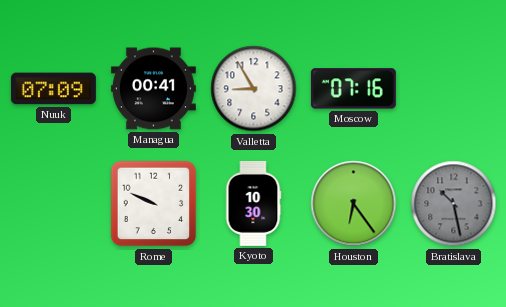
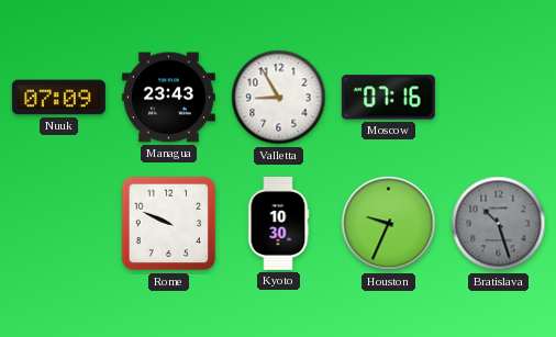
Managua: 00:41 -> 23:43 (168, 98)
Houston: 6:24 -> 9:34 (389, 224)
Bratislava: 10:28 -> 10:27 (499, 224)
